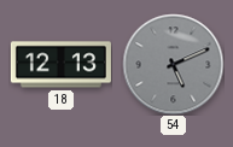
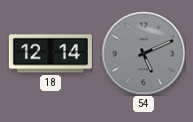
18: 12:13 -> 12:14 (50, 54)
